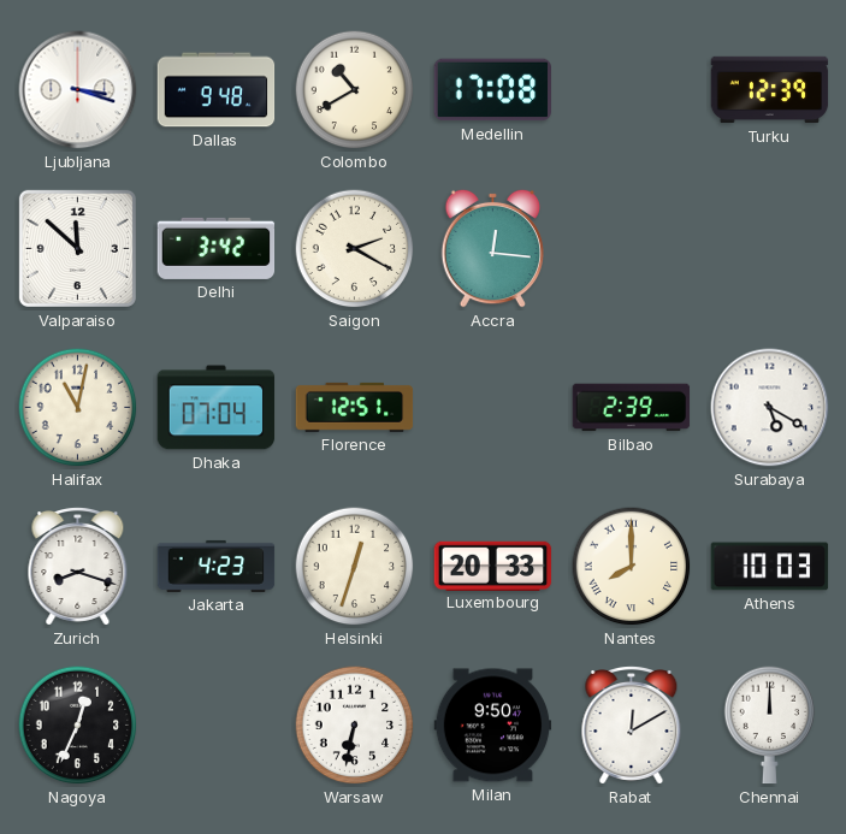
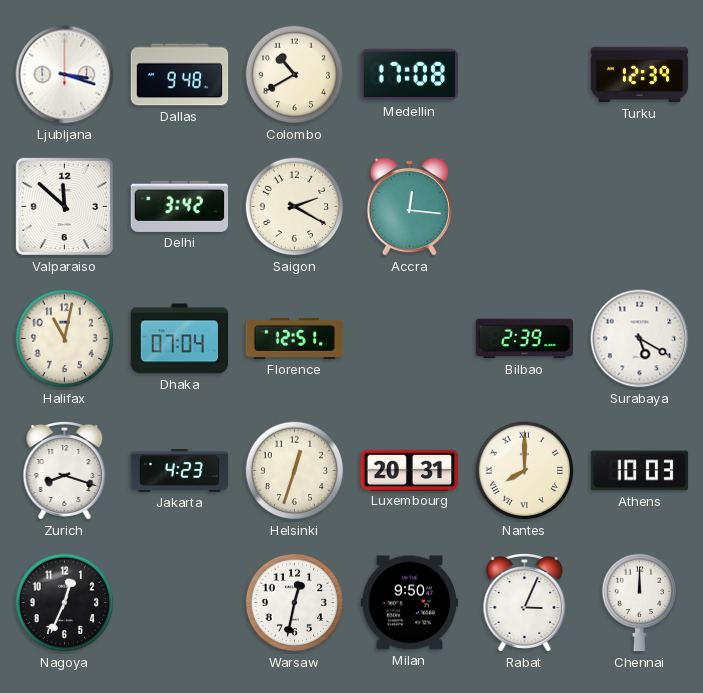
Luxembourg: 20:33 -> 20:31 (410, 470)
Warsaw: 6:32 -> 12:32 (295, 603)
Rabat: 12:10 -> 3:04 (525, 603)
